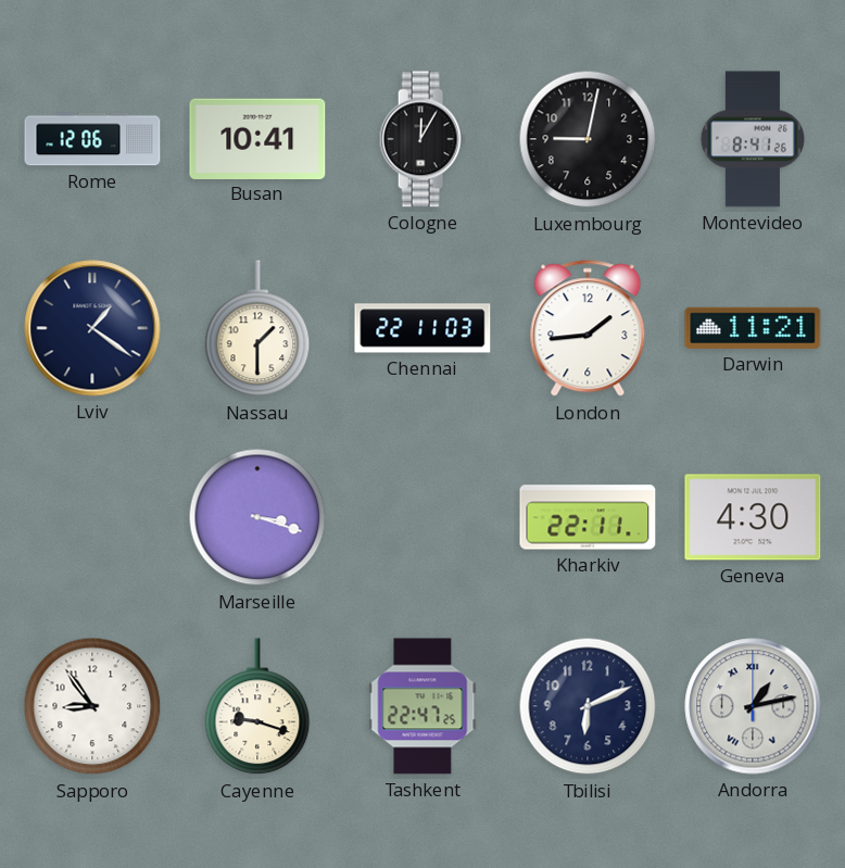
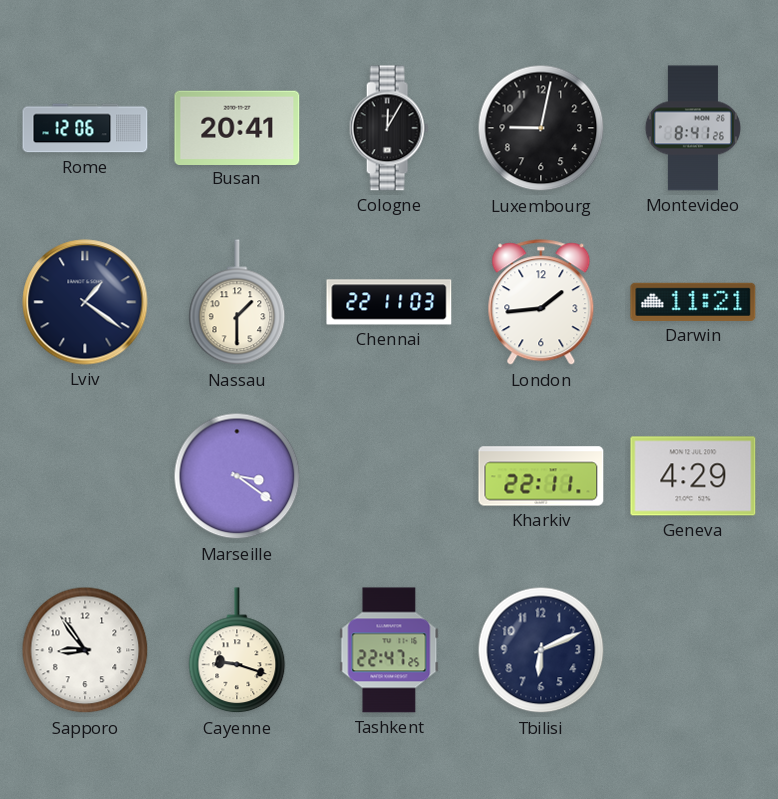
Busan: 10:41 -> 20:41 (237, 127)
Marseille: 3:18 -> 3:21 (237, 476)
Geneva: 4:30 -> 4:29 (693, 476)
Andorra: 1:13 -> none (753, 706)
